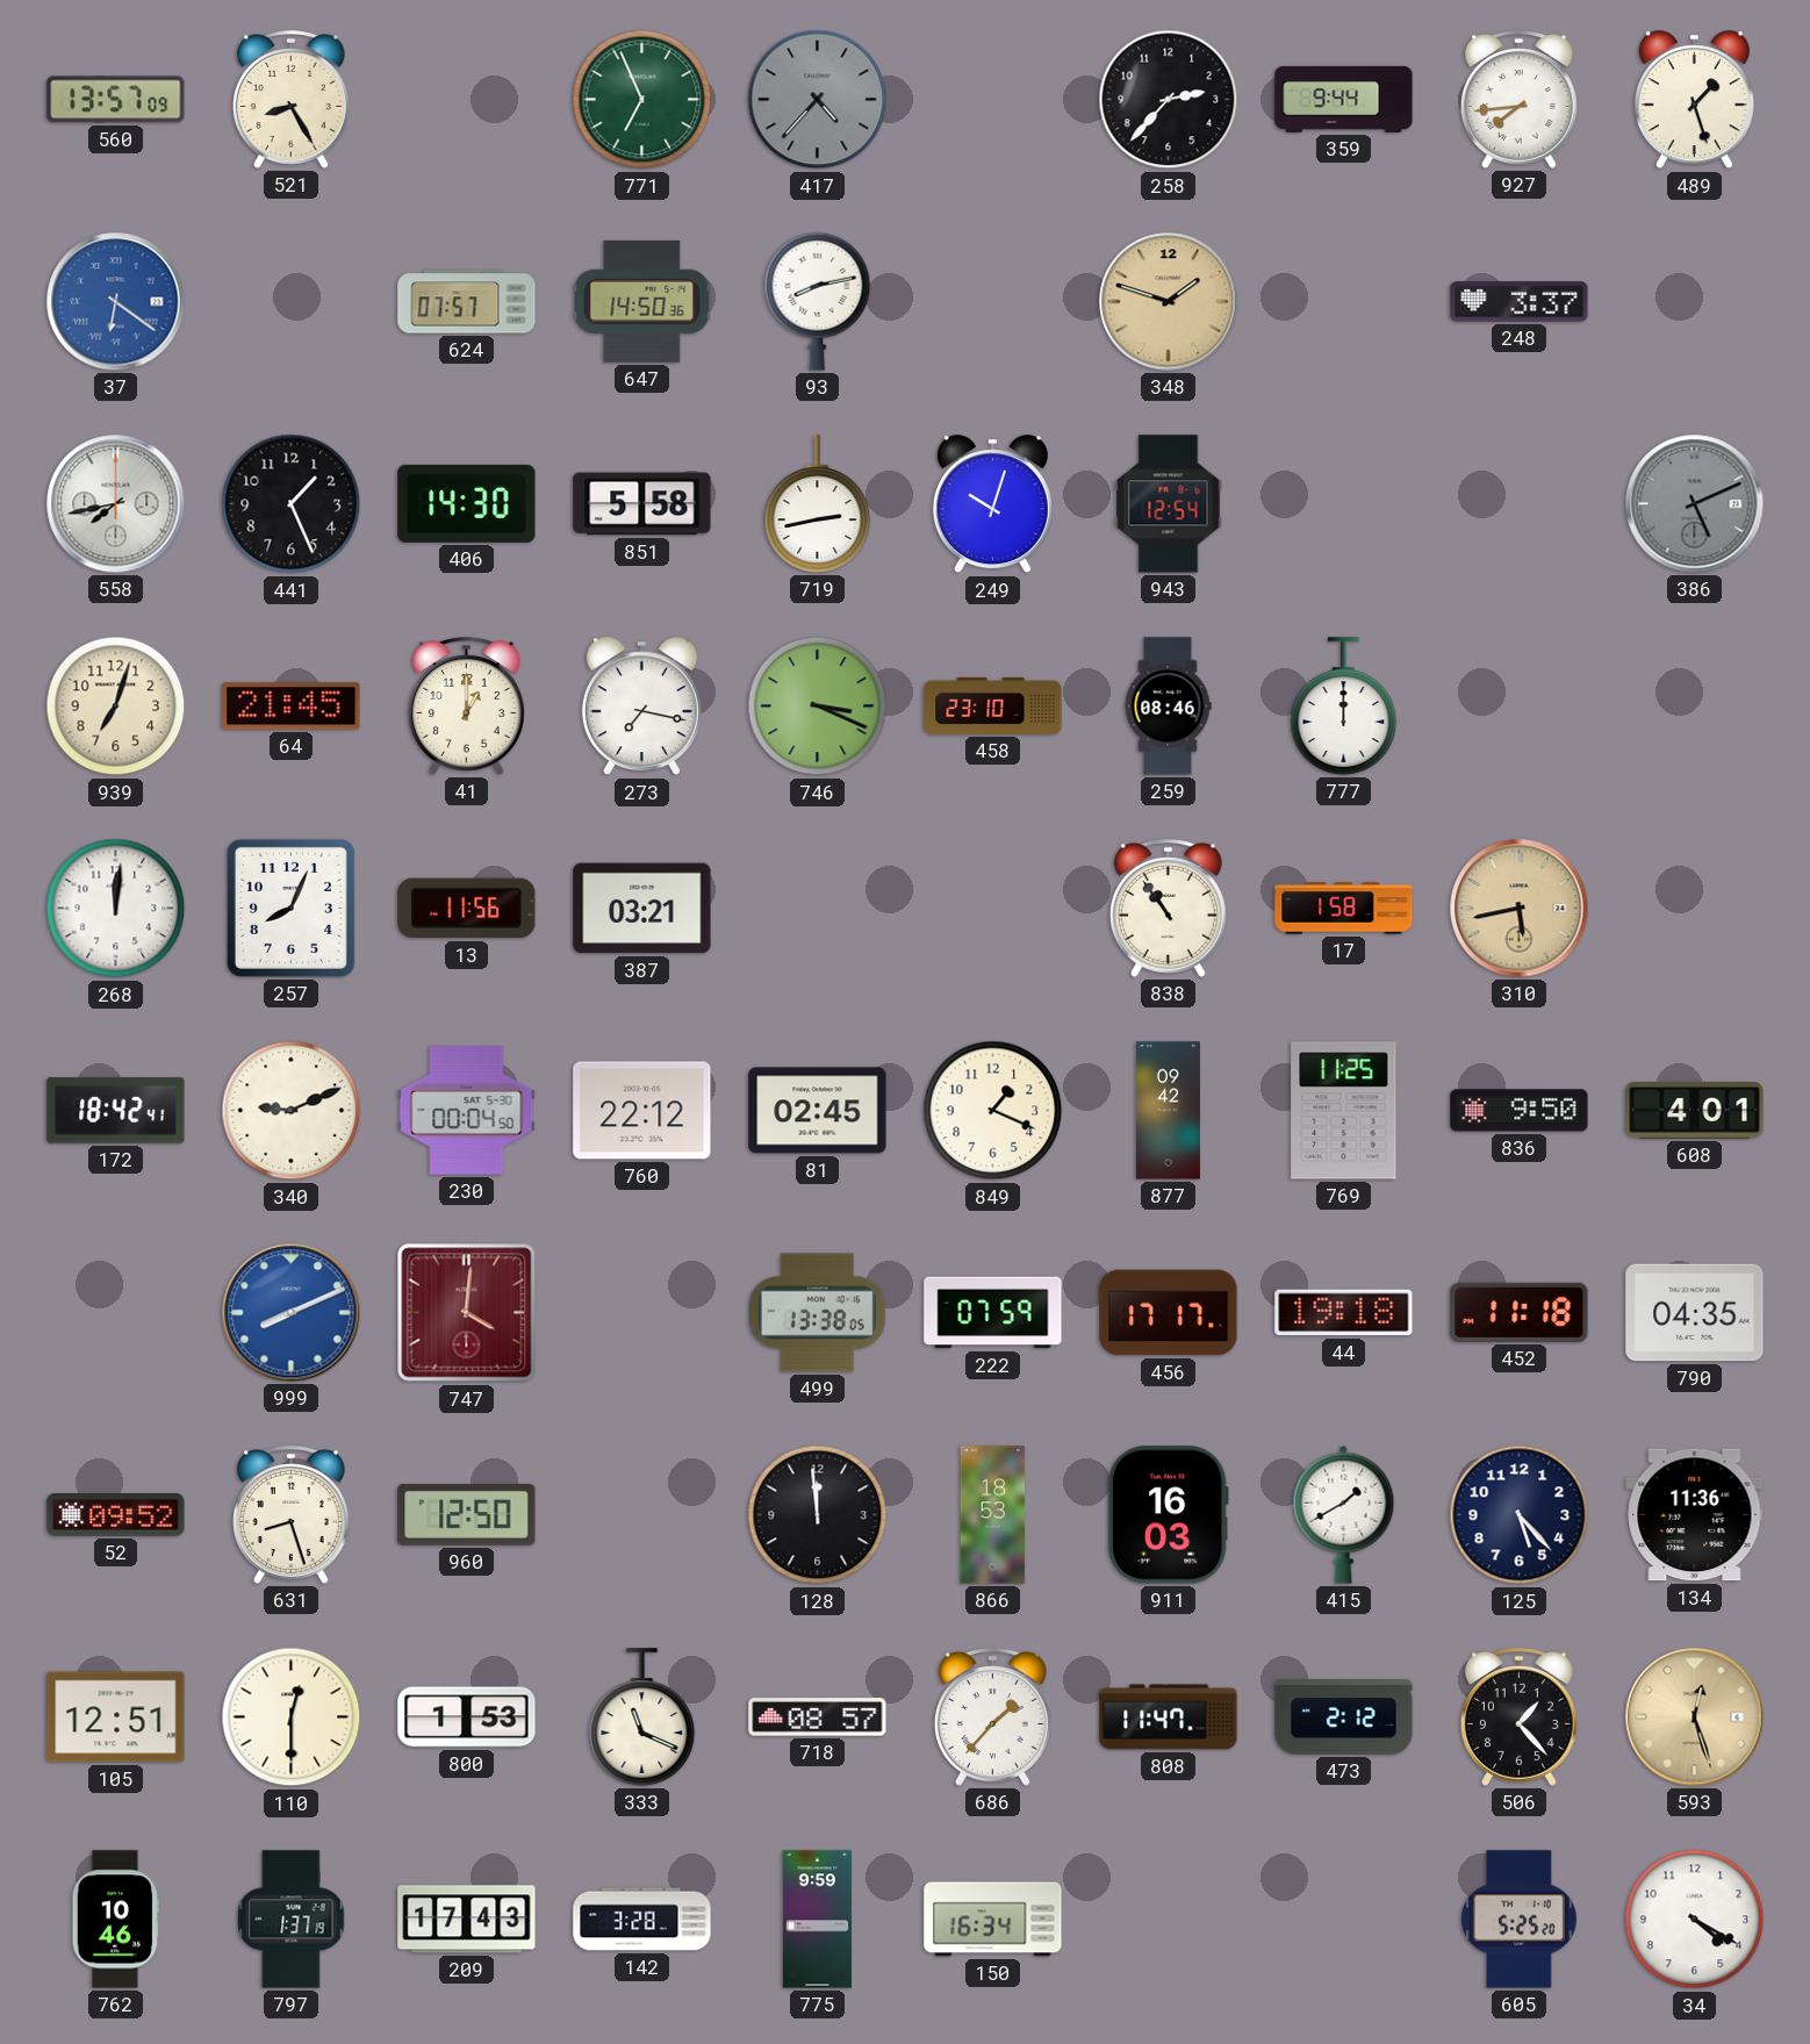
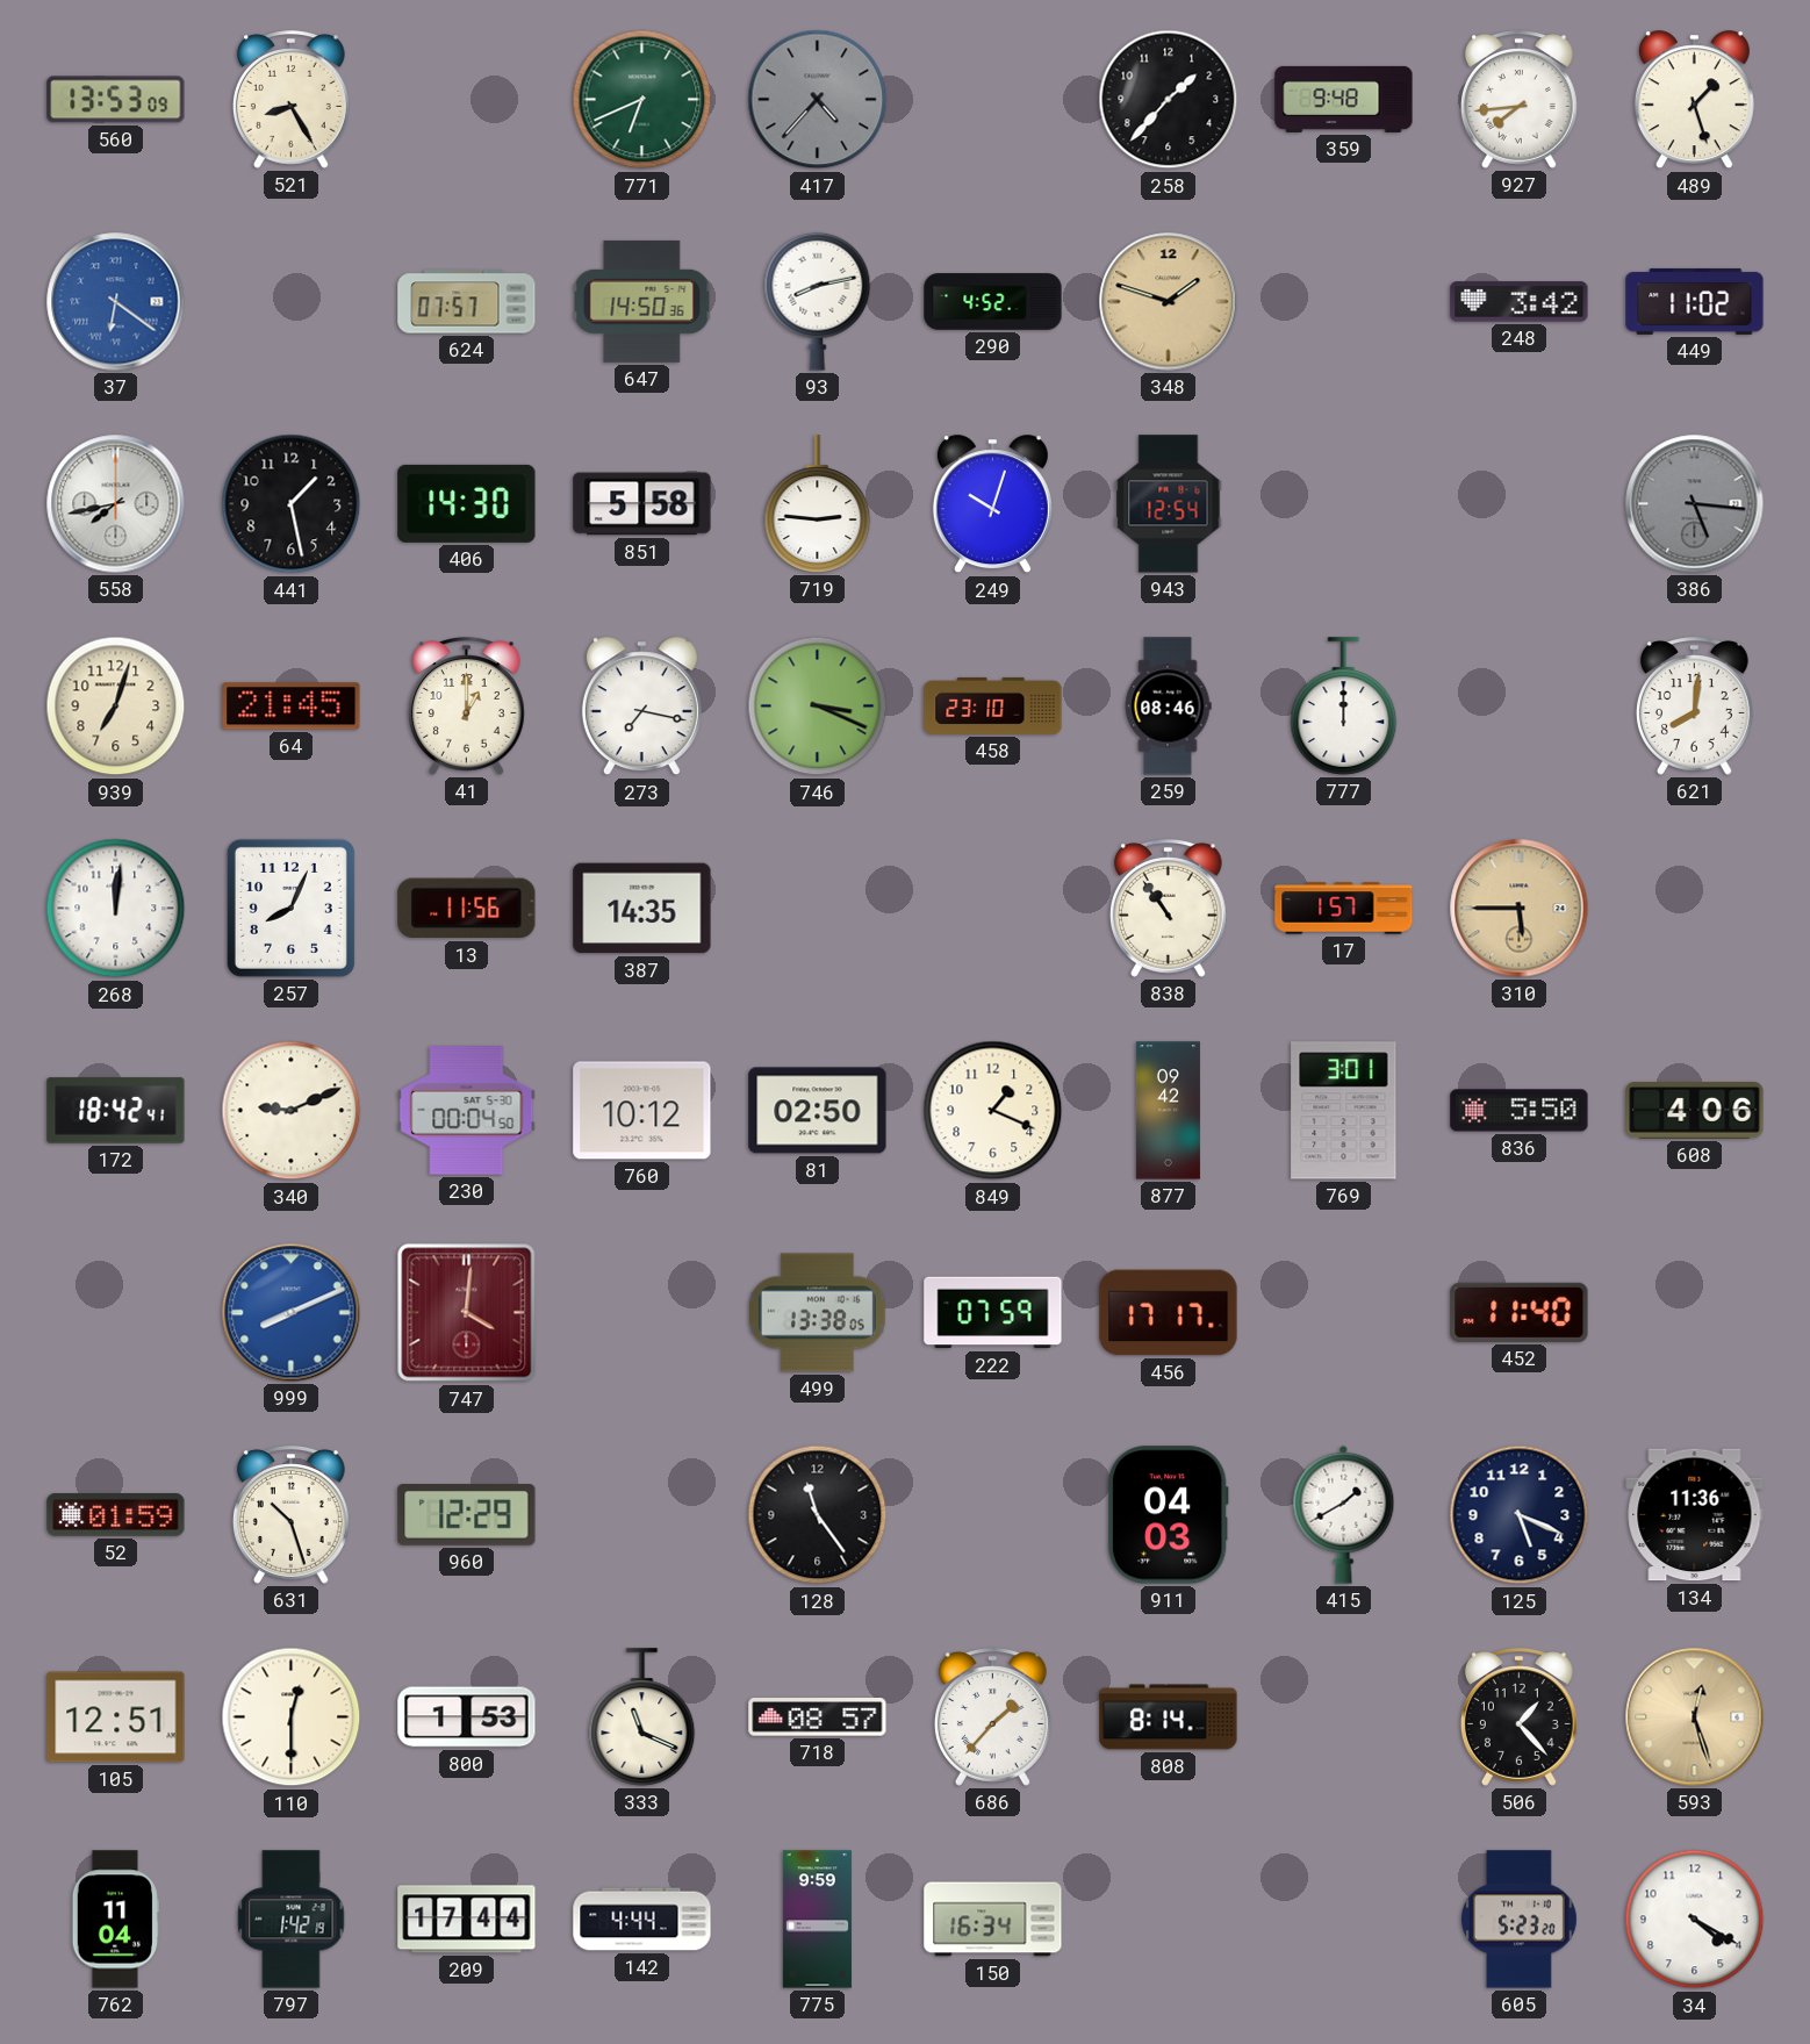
560: 13:57 -> 13:53 (116, 100)
771: 6:56 -> 6:41 (642, 100)
258: 2:37 -> 1:37 (1169, 100)
359: 9:44 -> 9:48 (1344, 99)
290: none -> 4:52 (993, 302)
248: 3:37 -> 3:42 (1520, 302)
449: none -> 11:02 (1695, 301)
441: 1:26 -> 1:28 (292, 504)
719: 2:43 -> 2:46 (818, 504)
386: 5:11 -> 5:16 (1695, 504)
621: none -> 8:01 (1694, 707)
387: 03:21 -> 14:35 (642, 909)
17: 1:58 -> 1:57 (1344, 909)
310: 5:43 -> 5:45 (1520, 909)
760: 22:12 -> 10:12 (642, 1111)
81: 02:45 -> 02:50 (818, 1111)
769: 11:25 -> 3:01 (1344, 1111)
836: 9:50 -> 5:50 (1520, 1111)
608: 4:01 -> 4:06 (1695, 1111)
44: 19:18 -> none (1344, 1313)
452: 11:18 -> 11:40 (1520, 1312)
790: 04:35 -> none (1695, 1313)
52: 09:52 -> 01:59 (116, 1514)
631: 8:27 -> 10:27 (290, 1515)
960: 12:50 -> 12:29 (467, 1515)
128: 11:59 -> 11:24 (818, 1515)
866: 18:53 -> none (993, 1515)
911: 16:03 -> 04:03 (1168, 1515)
125: 5:23 -> 5:19 (1520, 1515)
808: 11:47 -> 8:14 (1169, 1717)
473: 2:12 -> none (1344, 1717)
762: 10:46 -> 11:04 (115, 1920)
797: 1:37 -> 1:42 (292, 1920)
209: 17:43 -> 17:44 (467, 1920)
142: 3:28 -> 4:44 (642, 1920)
605: 5:25 -> 5:23 (1518, 1920)
